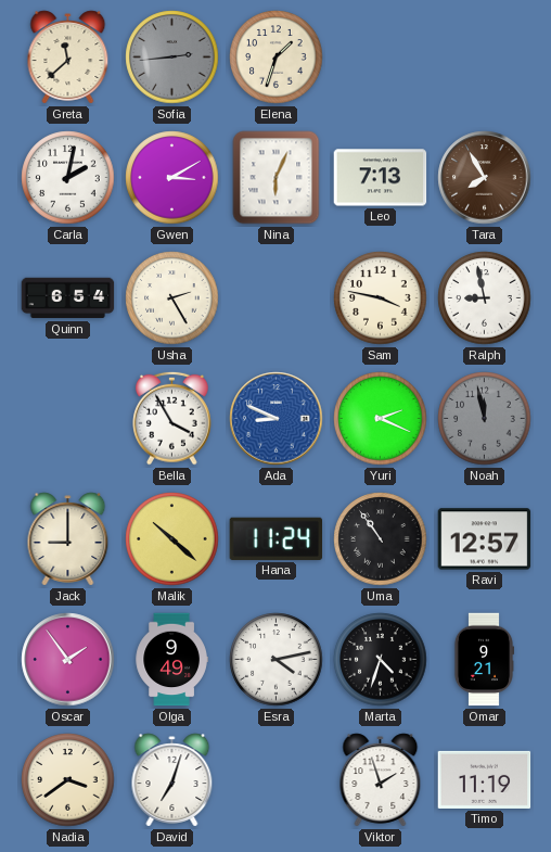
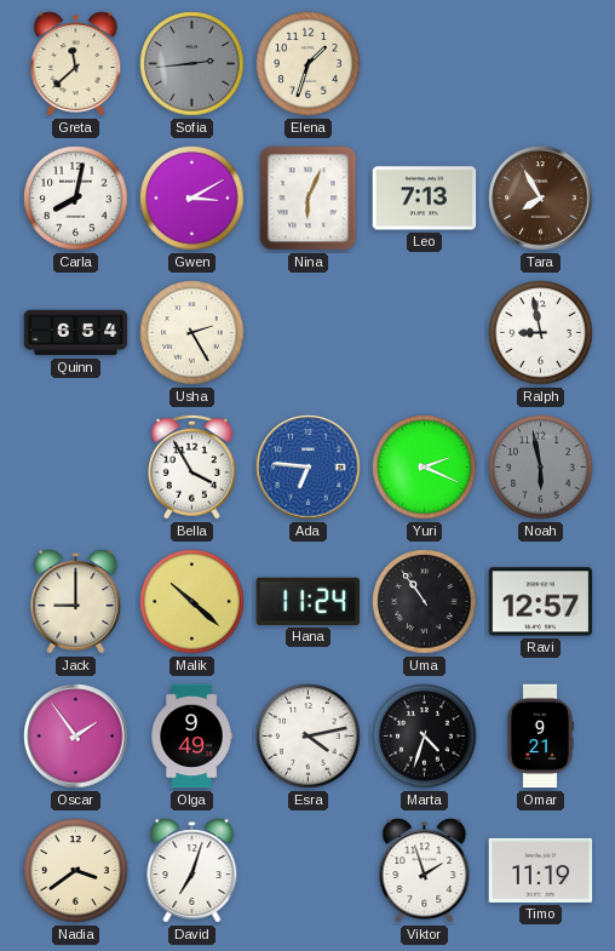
Carla: 2:02 -> 8:02 (76, 199)
Sam: 3:47 -> none (381, 298)
Ada: 8:49 -> 6:46 (309, 468)
Noah: 11:58 -> 5:58 (541, 468)
